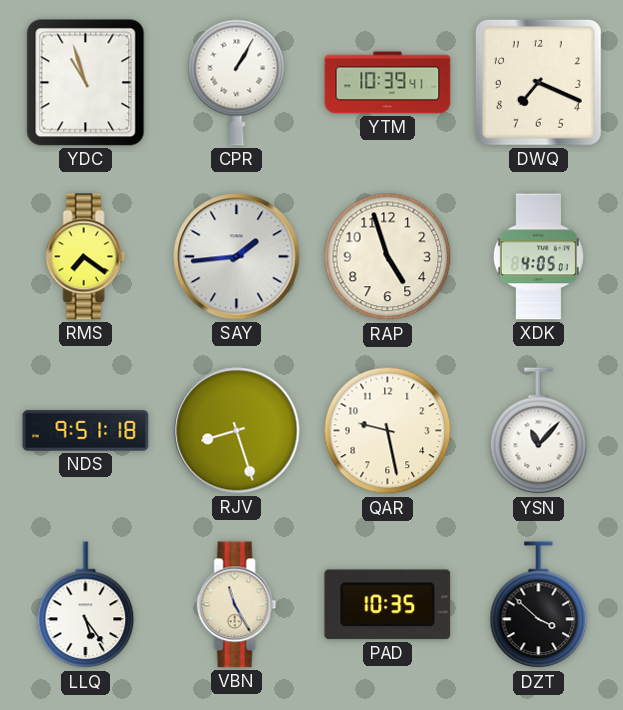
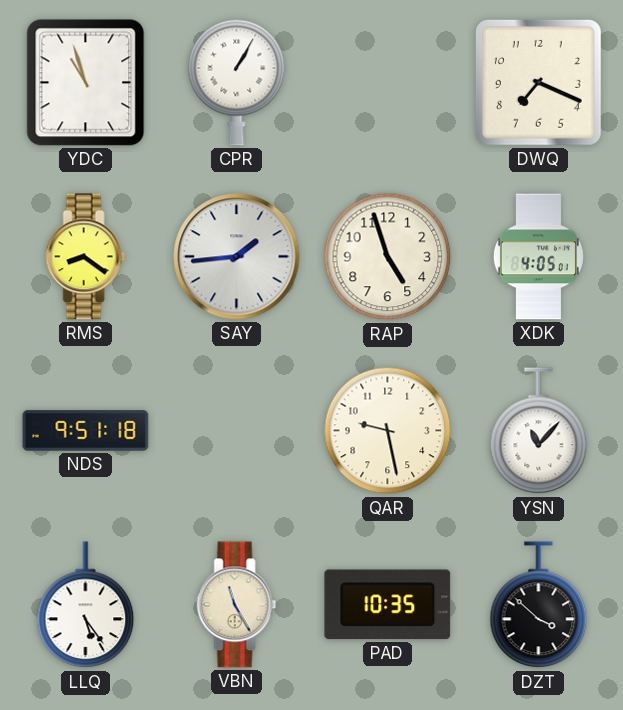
YTM: 10:39 -> none (388, 83)
RMS: 7:21 -> 8:21 (86, 257)
RJV: 8:27 -> none (237, 431)
